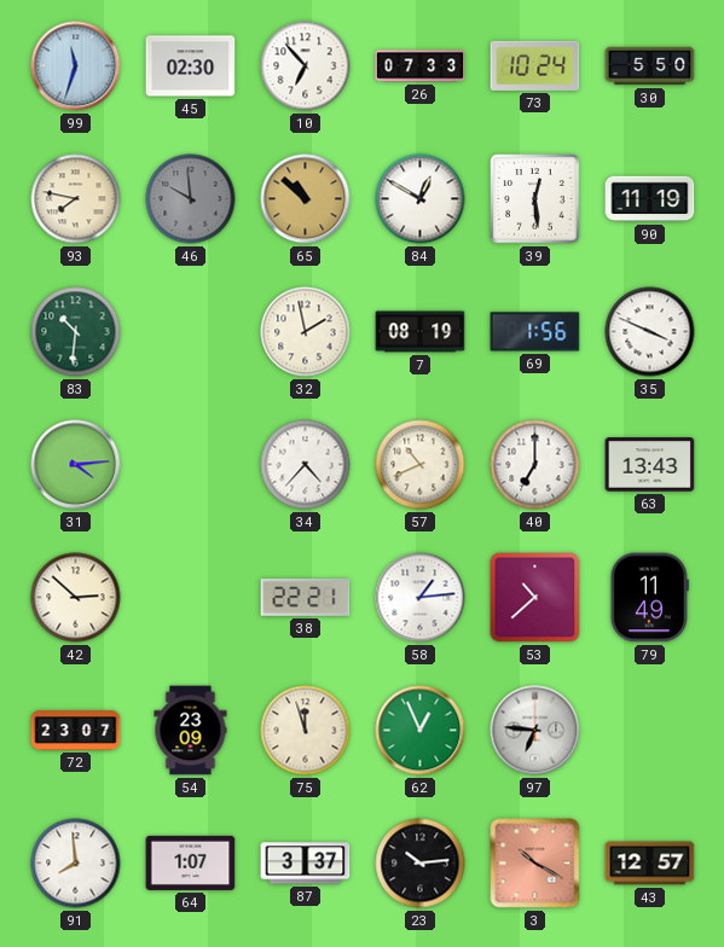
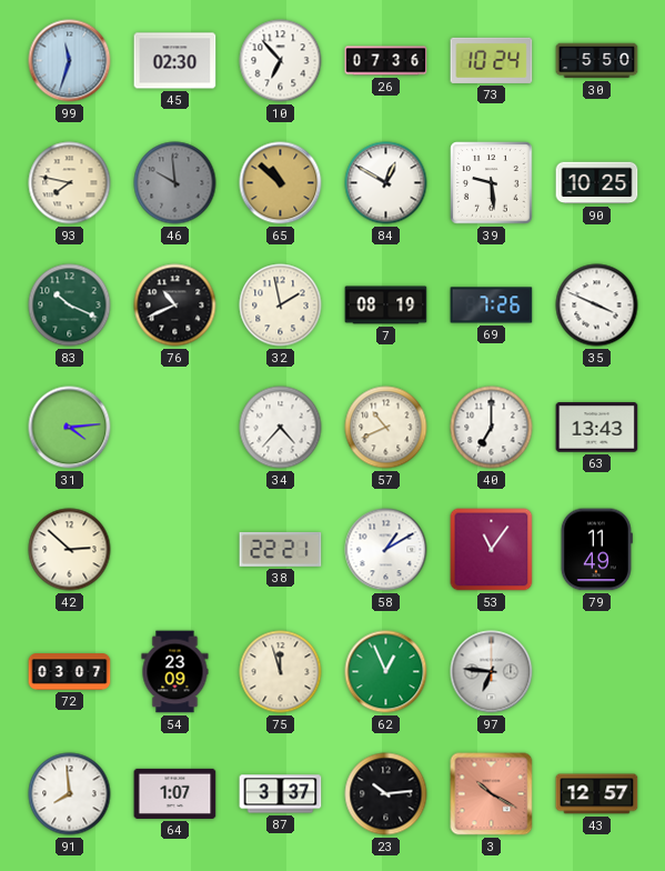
26: 07:33 -> 07:36 (386, 61)
39: 12:29 -> 9:29 (492, 183)
90: 11:19 -> 10:25 (597, 183)
83: 10:31 -> 10:19 (70, 306)
76: none -> 10:41 (175, 306)
69: 1:56 -> 7:26 (492, 306)
58: 1:14 -> 1:10 (386, 550)
53: 10:38 -> 11:06 (492, 550)
72: 23:07 -> 03:07 (70, 672)
